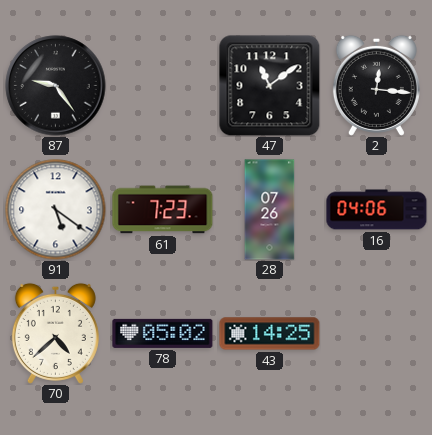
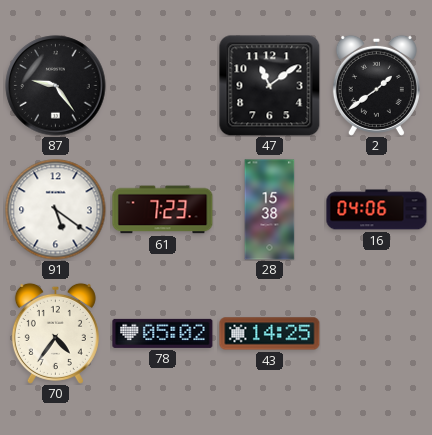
2: 12:16 -> 1:39 (376, 85)
28: 07:26 -> 15:38 (270, 210)
70: 4:38 -> 4:36 (55, 333)
